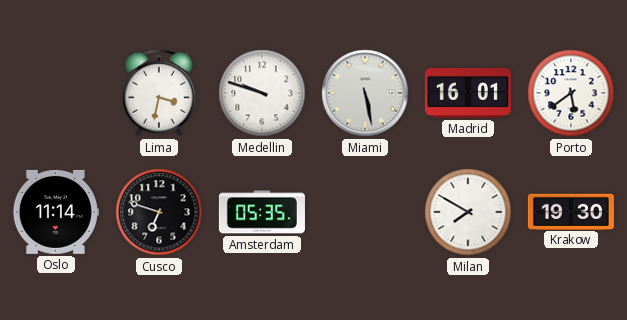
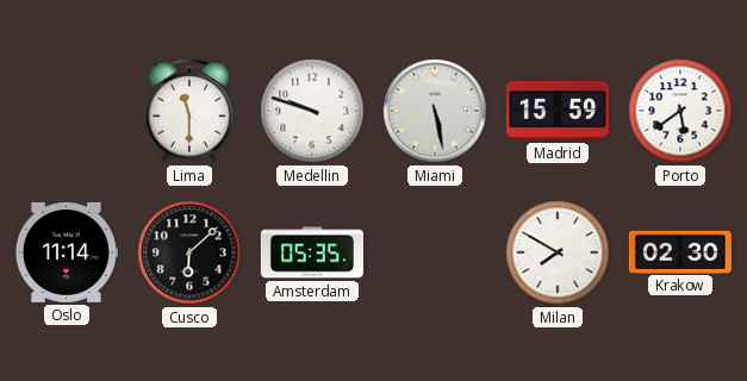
Lima: 3:32 -> 11:30 (189, 111)
Madrid: 16:01 -> 15:59 (558, 111)
Cusco: 6:48 -> 6:08 (189, 252)
Krakow: 19:30 -> 02:30 (680, 251)
